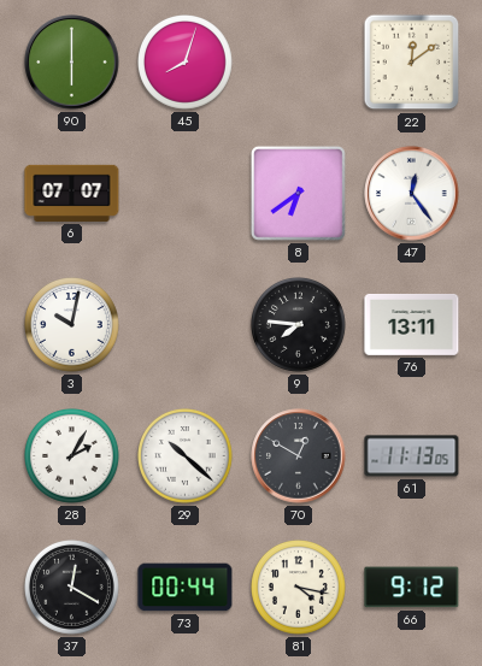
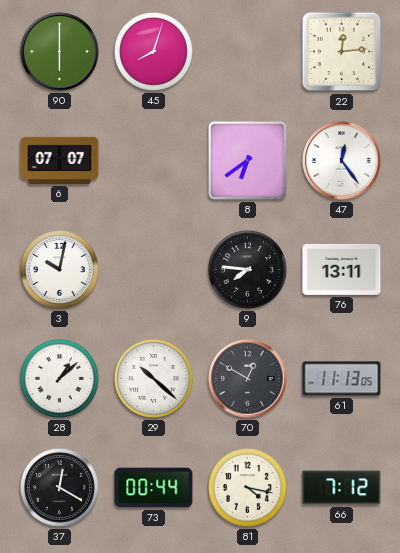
22: 12:09 -> 12:14 (342, 52)
28: 2:05 -> 1:08 (60, 379)
66: 9:12 -> 7:12 (342, 488)
